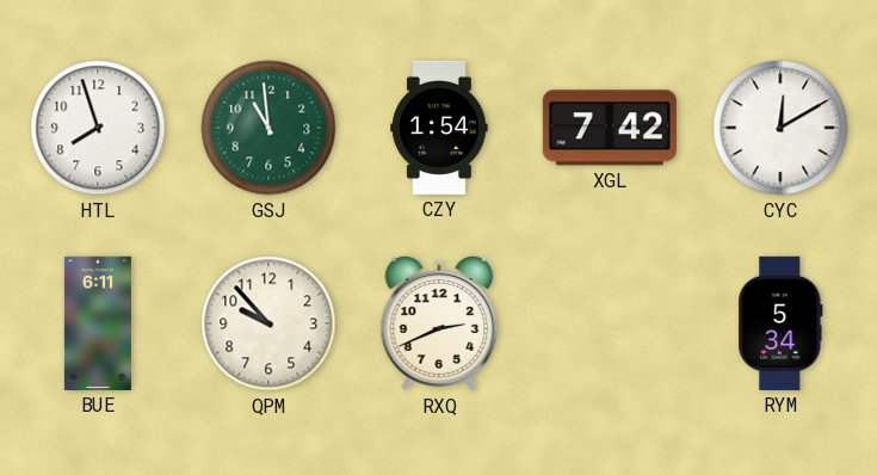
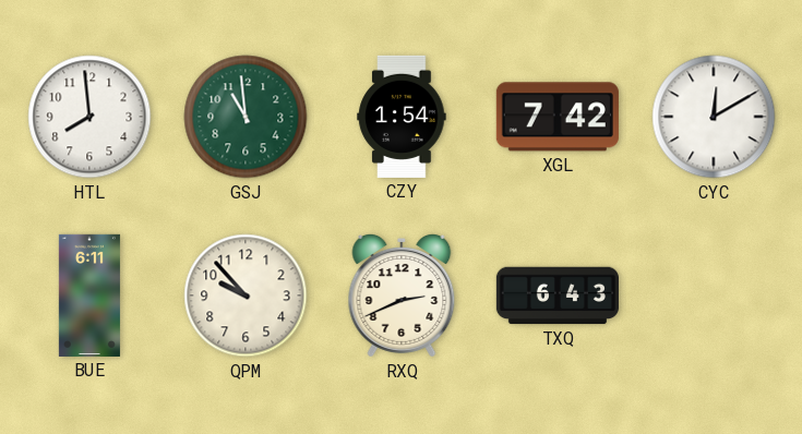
HTL: 7:57 -> 7:59 (89, 117)
TXQ: none -> 6:43 (558, 296)
RYM: 5:34 -> none (780, 323)
